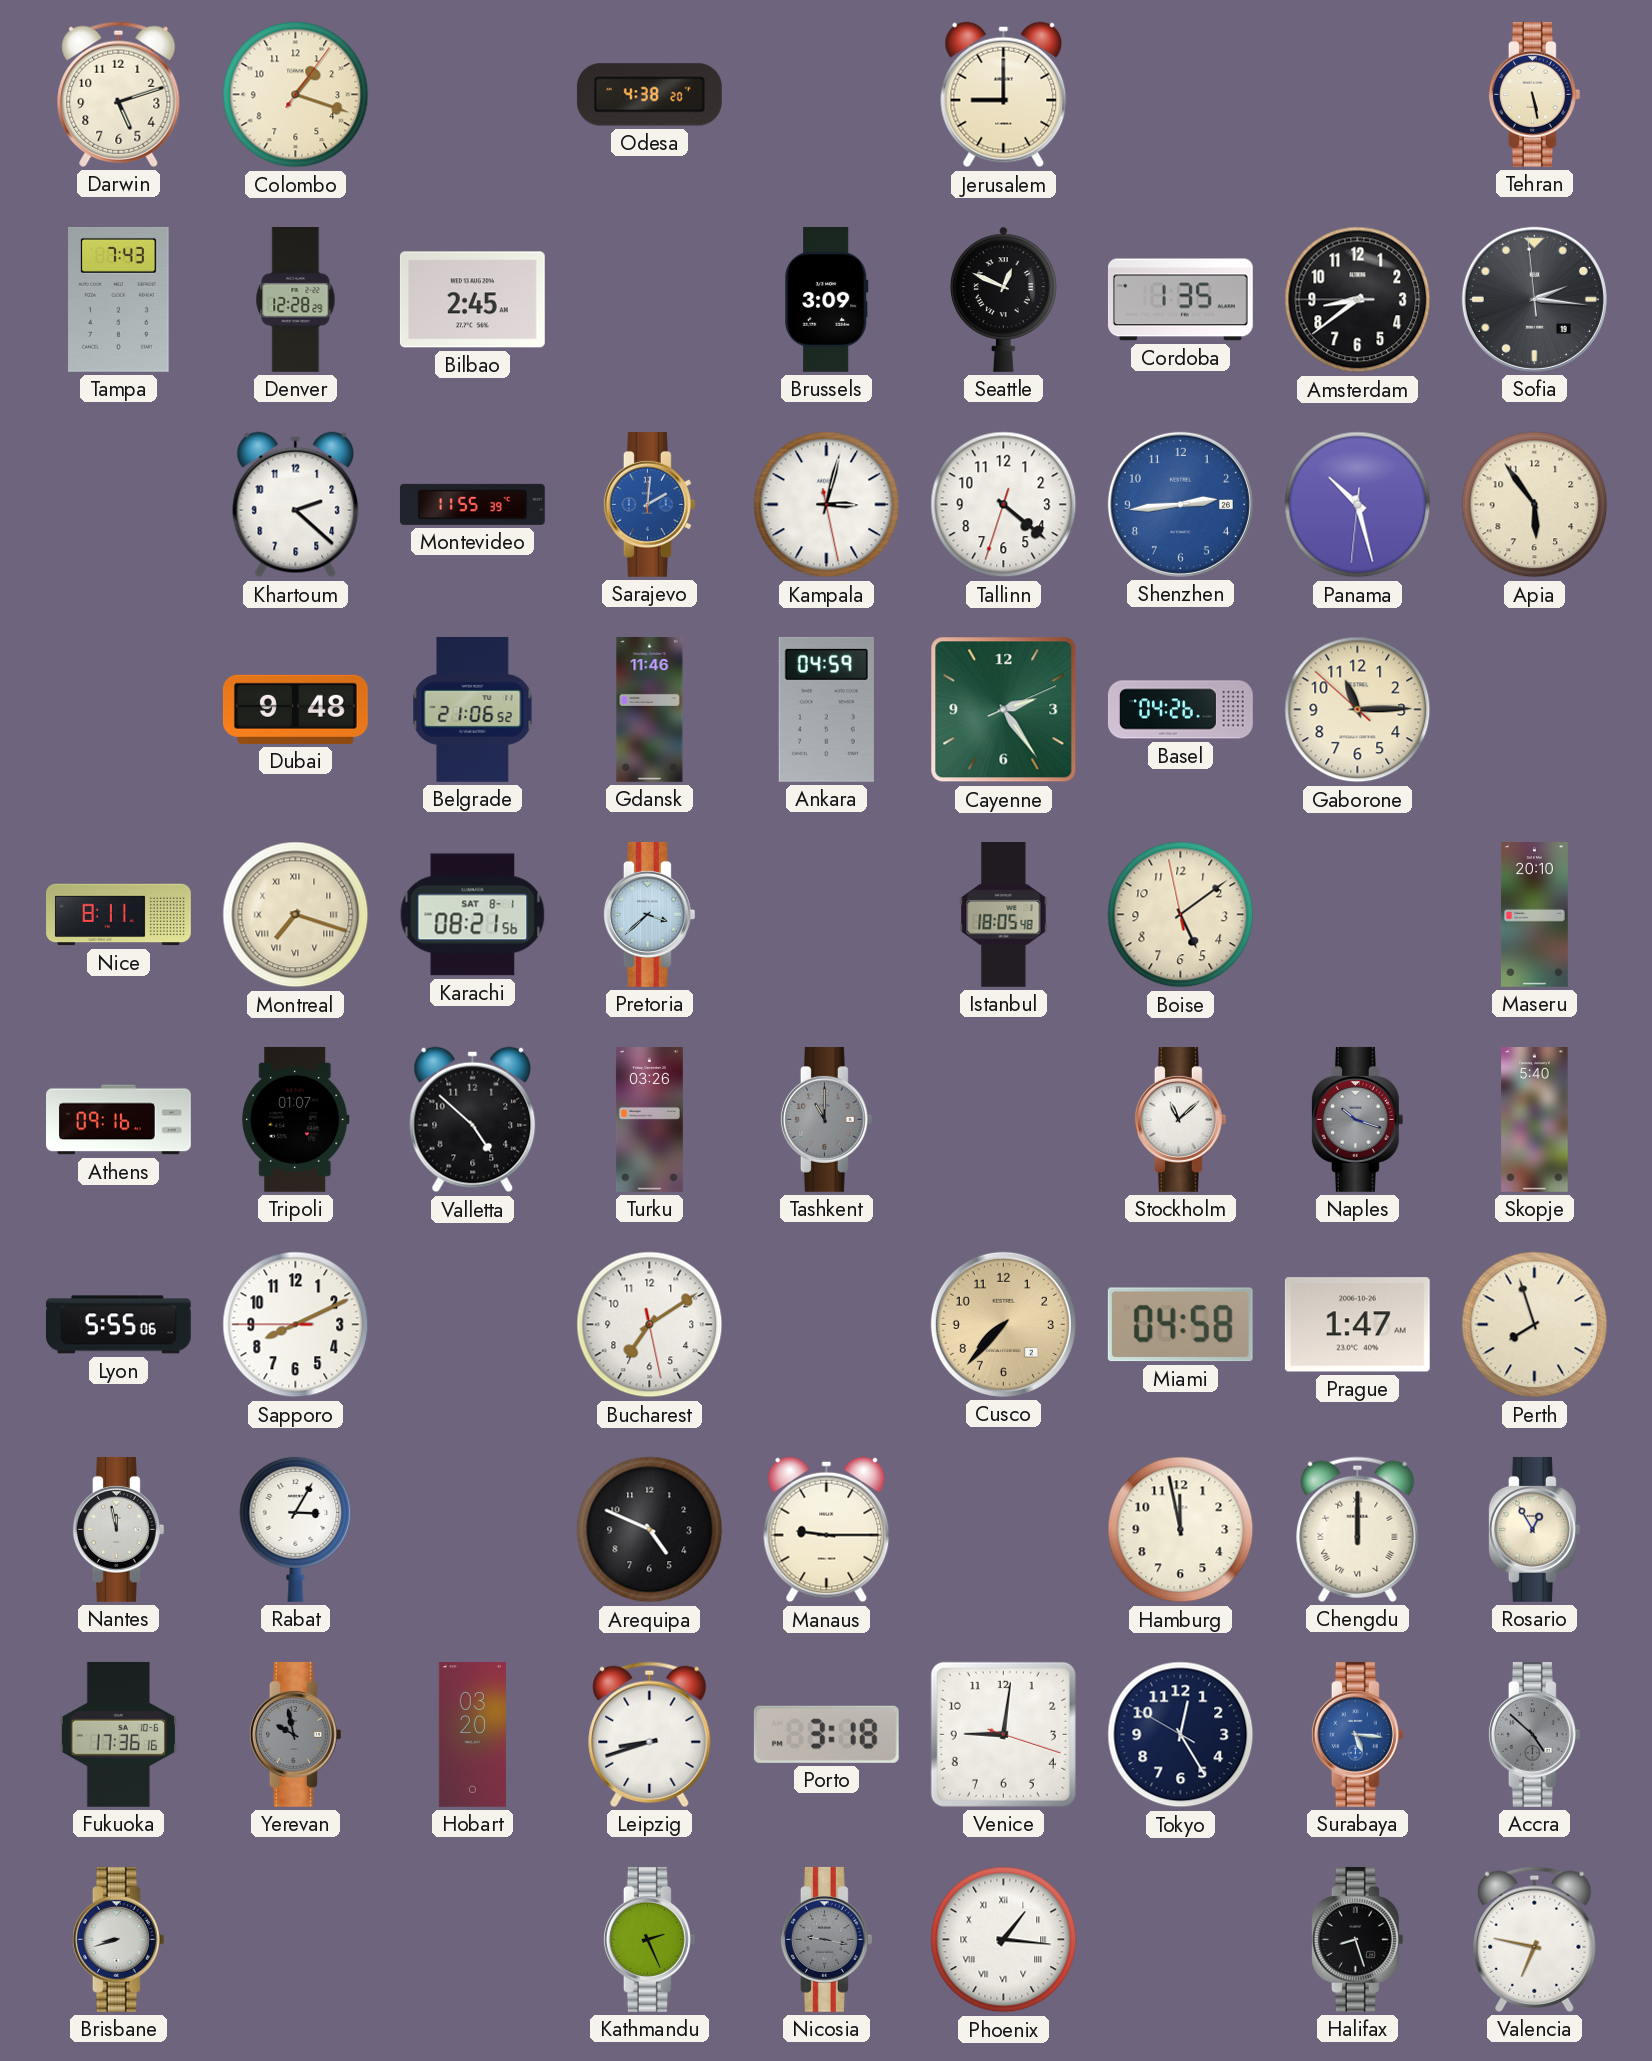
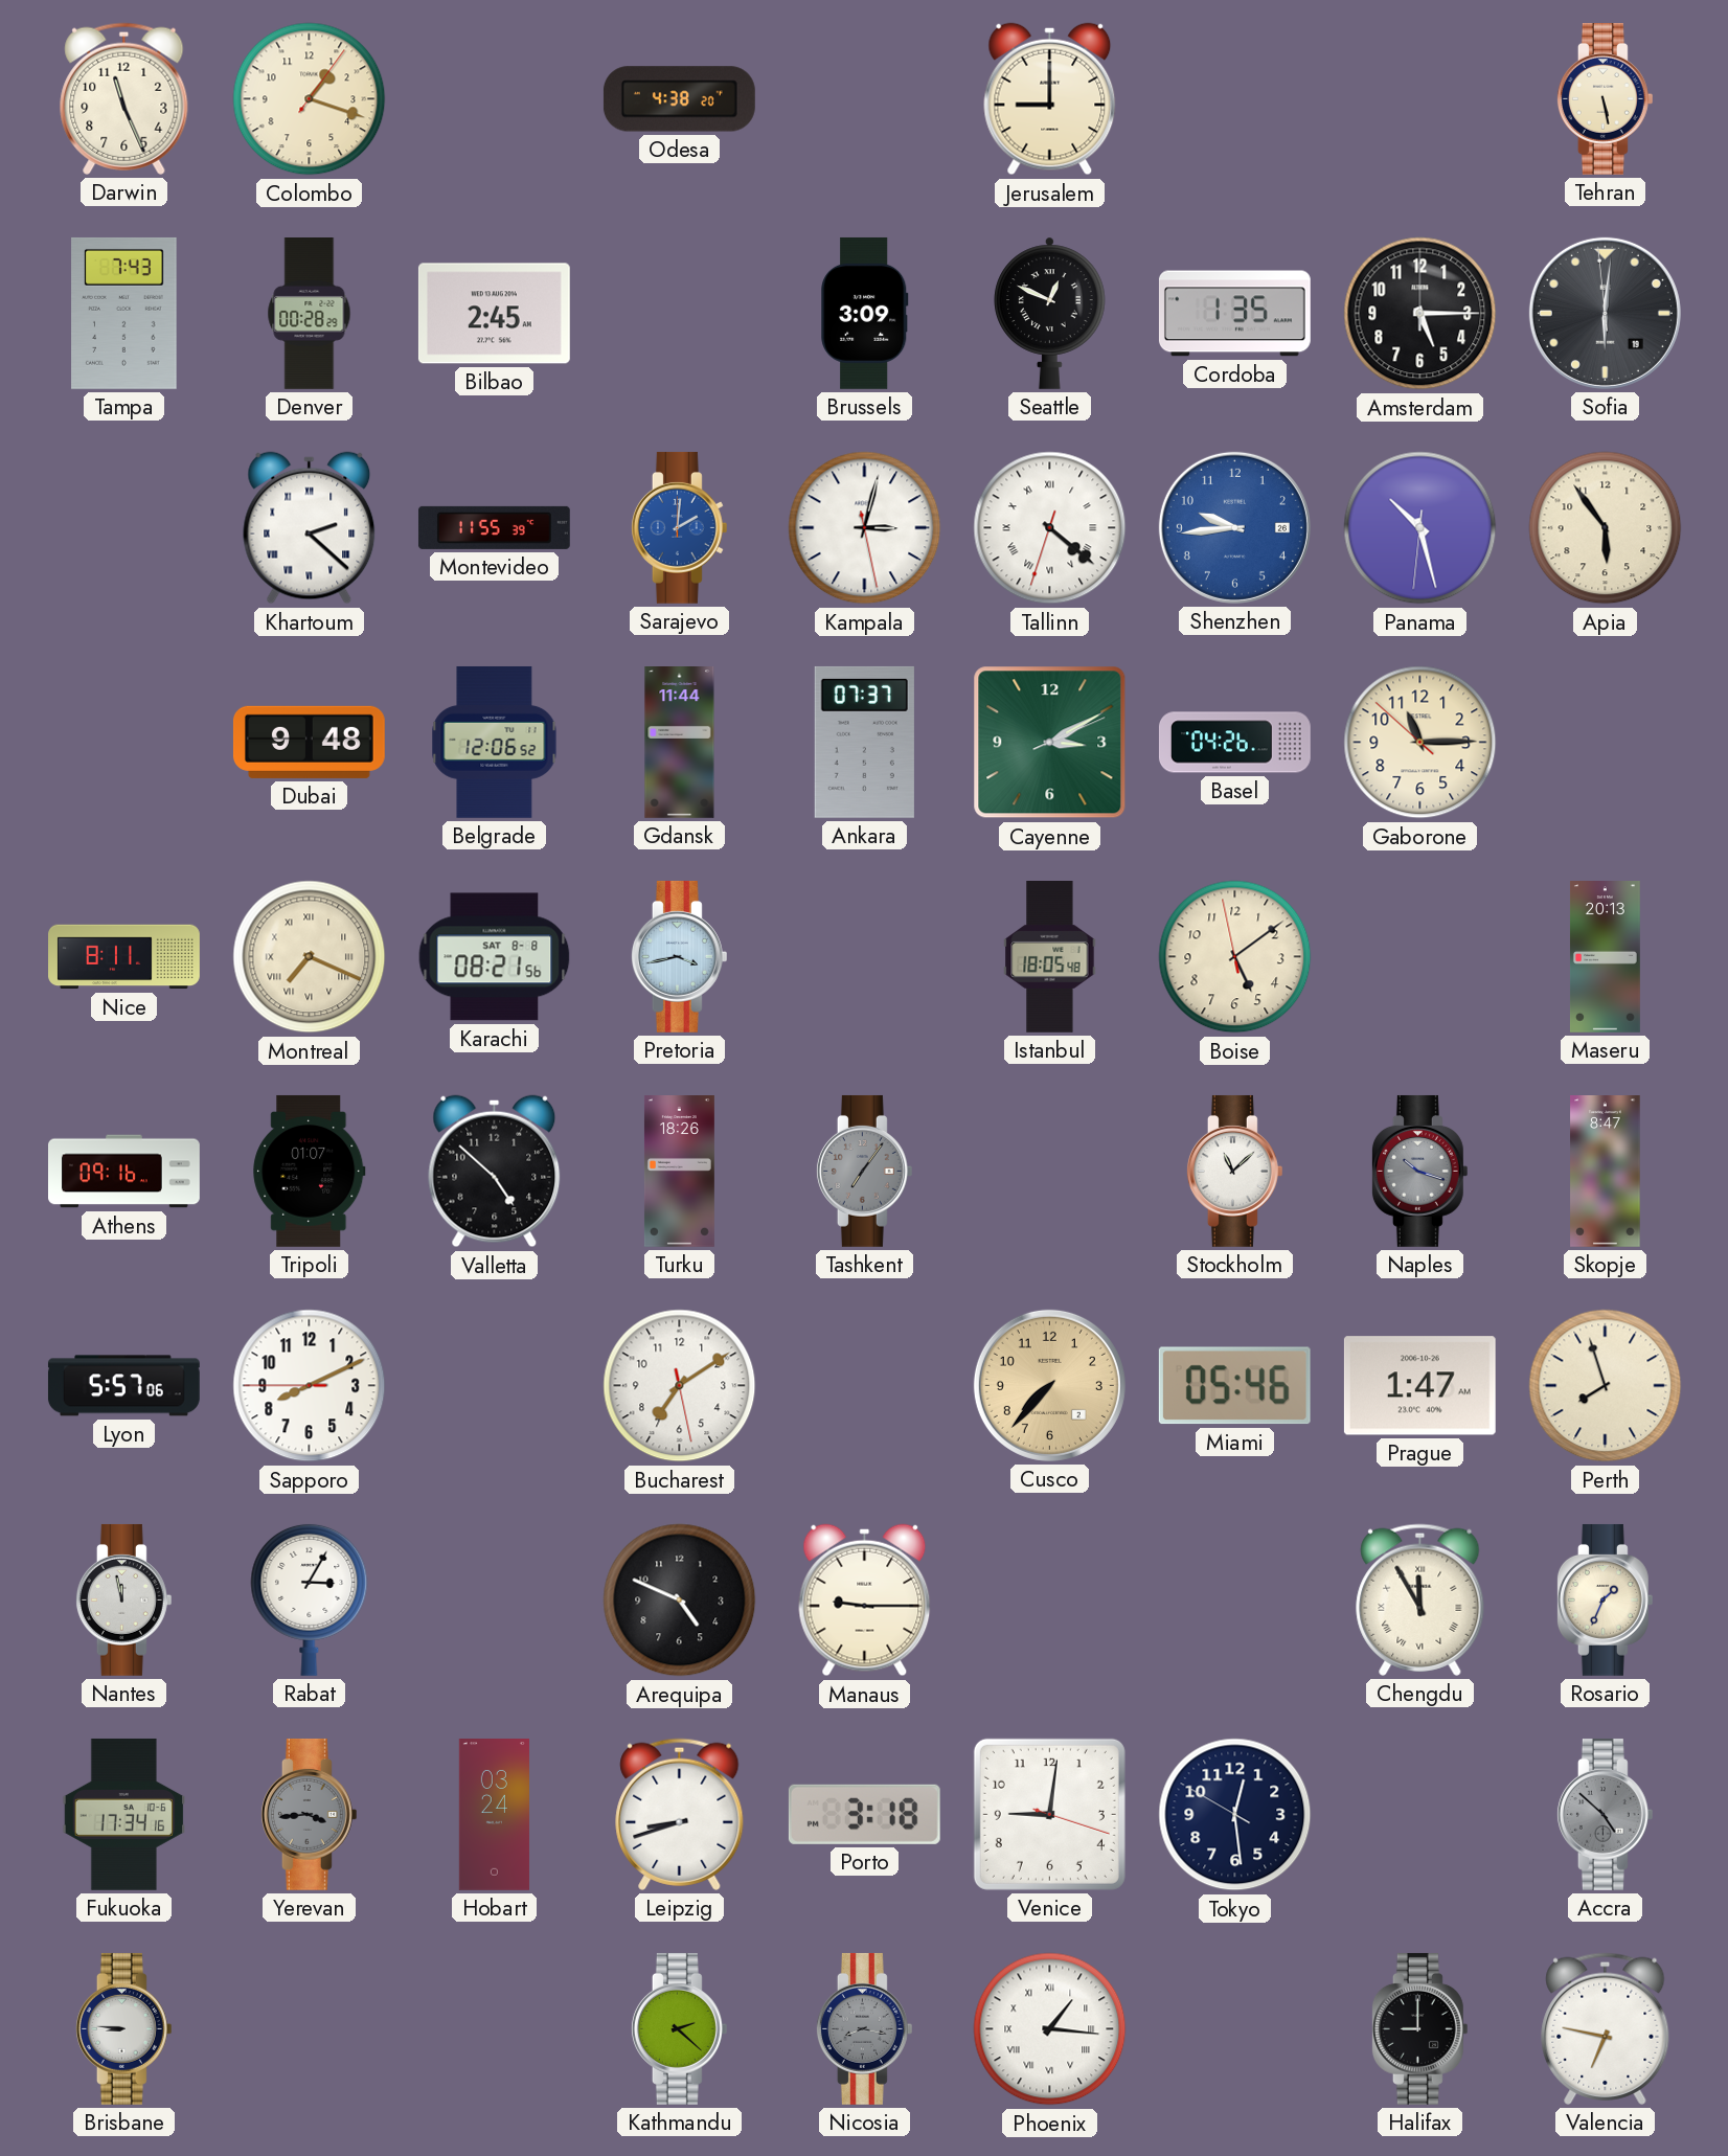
Darwin: 5:12 -> 11:26 (124, 98)
Denver: 12:28 -> 00:28 (310, 314)
Amsterdam: 8:38 -> 5:15 (1420, 314)
Sofia: 2:15 -> 6:00 (1605, 313)
Khartoum numerals: Arabic -> Roman (310, 528)
Tallinn numerals: Arabic -> Roman (1050, 528)
Shenzhen: 2:44 -> 9:44 (1234, 527)
Belgrade: 21:06 -> 12:06 (495, 742)
Gdansk: 11:46 -> 11:44 (680, 743)
Ankara: 04:59 -> 07:37 (864, 742)
Cayenne: 2:24 -> 3:10 (1050, 743)
Montreal: 7:18 -> 7:19 (310, 957)
Karachi date: SAT 8-1 -> SAT 8-8 (495, 957)
Pretoria: 3:38 -> 3:43 (679, 956)
Maseru: 20:10 -> 20:13 (1605, 957)
Turku: 03:26 -> 18:26 (679, 1172)
Tashkent: 11:00 -> 7:06 (864, 1171)
Skopje: 5:40 -> 8:47 (1606, 1172)
Lyon: 5:55 -> 5:57 (123, 1386)
Miami: 04:58 -> 05:46 (1234, 1386)
Hamburg: 11:58 -> none (1181, 1530)
Chengdu: 12:00 -> 11:55 (1420, 1599)
Rosario: 12:55 -> 1:34 (1605, 1599)
Fukuoka: 17:36 -> 17:34 (124, 1814)
Yerevan: 9:58 -> 3:44 (309, 1814)
Hobart: 03:20 -> 03:24 (494, 1815)
Tokyo: 12:24 -> 12:28 (1235, 1815)
Surabaya: 5:16 -> none (1357, 1734)
Brisbane: 8:42 -> 8:46 (123, 2028)
Kathmandu: 2:26 -> 2:22 (679, 2028)
Nicosia: 9:17 -> 8:17 (864, 2028)
Halifax: 8:27 -> 9:00 (1419, 2028)
